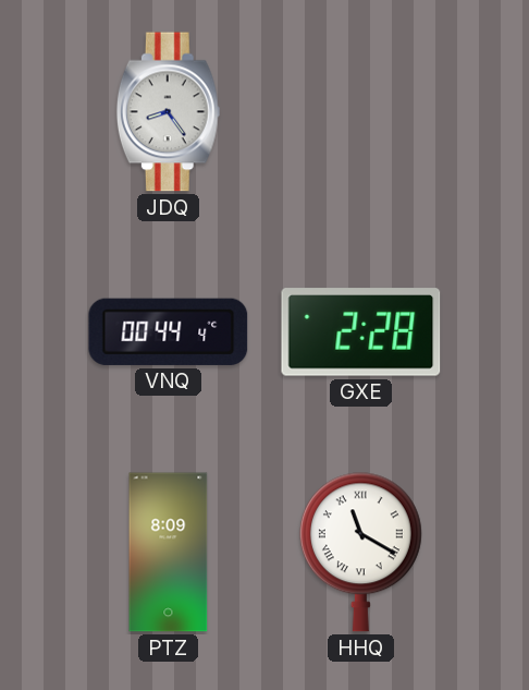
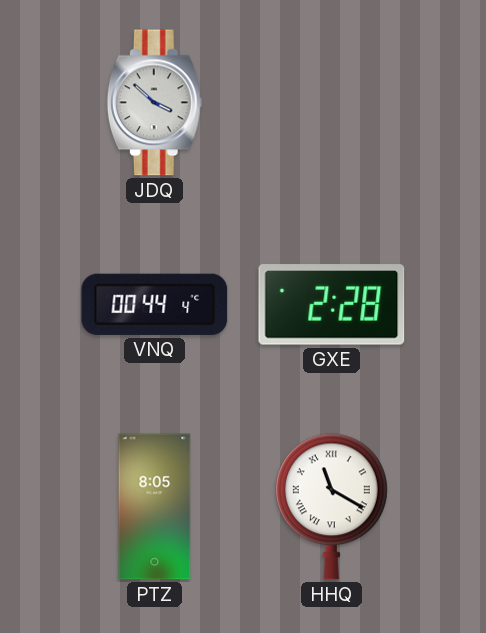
JDQ: 8:24 -> 3:52 (154, 103)
PTZ: 8:09 -> 8:05 (155, 507)
